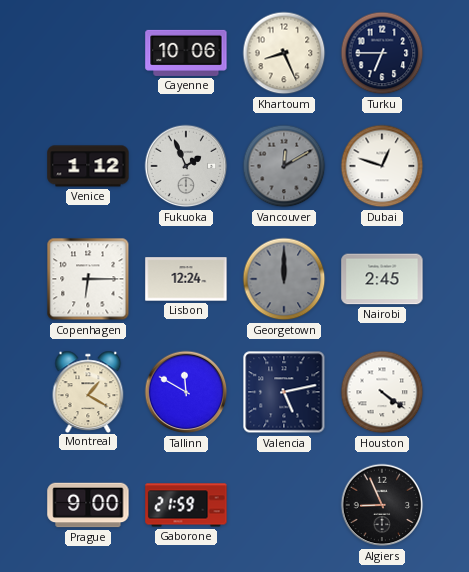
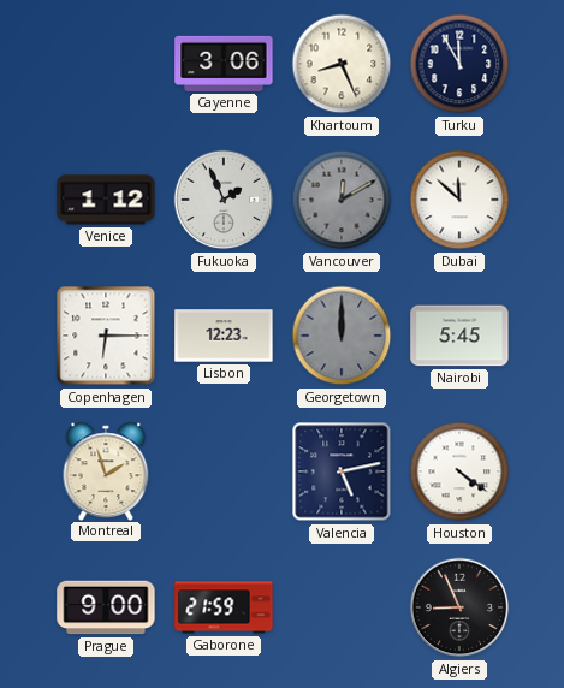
Cayenne: 10:06 -> 3:06 (224, 64)
Turku: 6:45 -> 11:55 (459, 64)
Dubai: 12:48 -> 11:52 (459, 200)
Lisbon: 12:24 -> 12:23 (224, 336)
Nairobi: 2:45 -> 5:45 (459, 336)
Montreal: 1:20 -> 1:57 (106, 470)
Tallinn: 11:50 -> none (186, 392)
